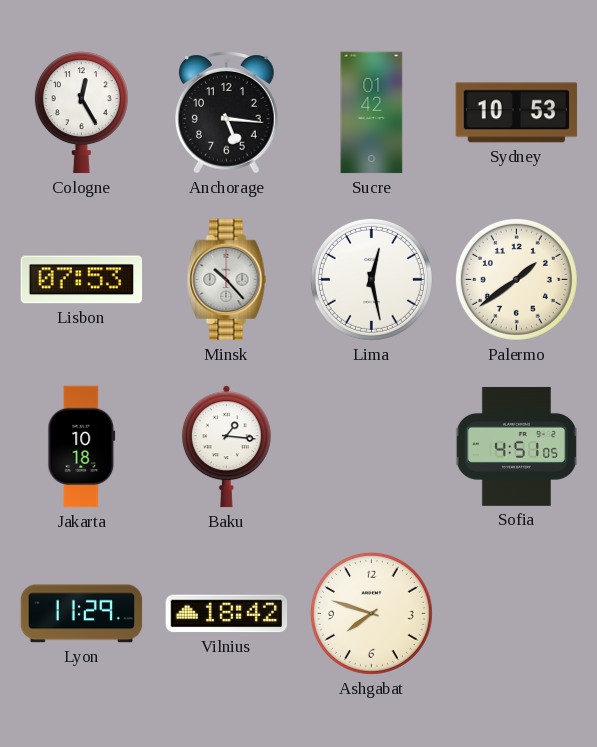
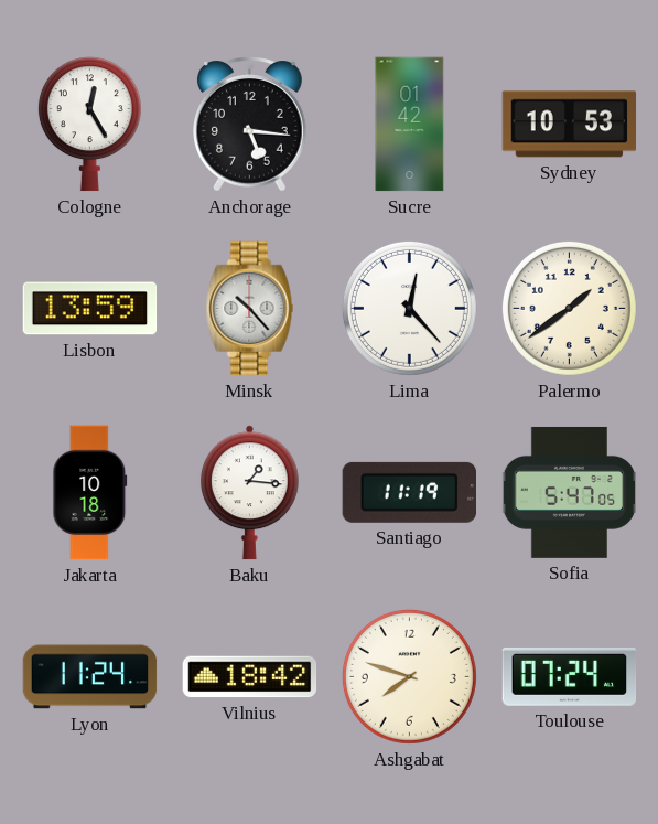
Lisbon: 07:53 -> 13:59 (90, 309)
Lima: 12:28 -> 12:23 (409, 308)
Santiago: none -> 11:19 (409, 492)
Sofia: 4:51 -> 5:47 (569, 492)
Lyon: 11:29 -> 11:24 (90, 677)
Toulouse: none -> 07:24 (570, 676)
